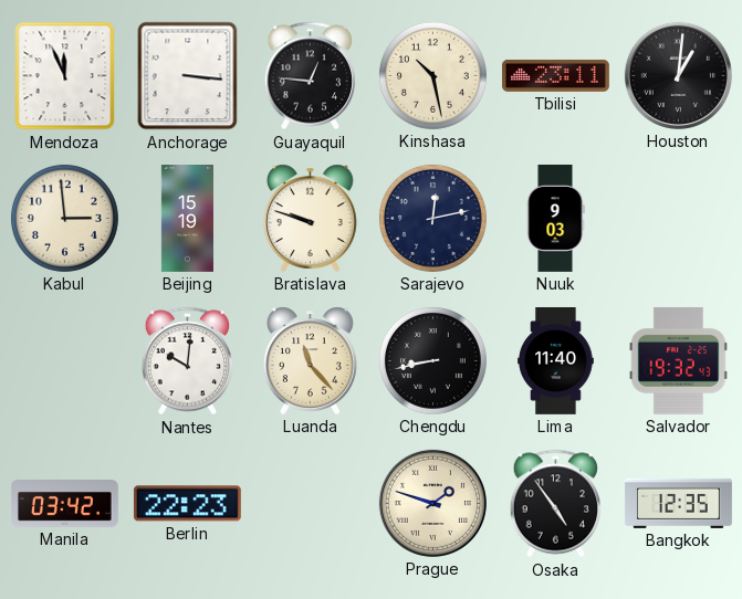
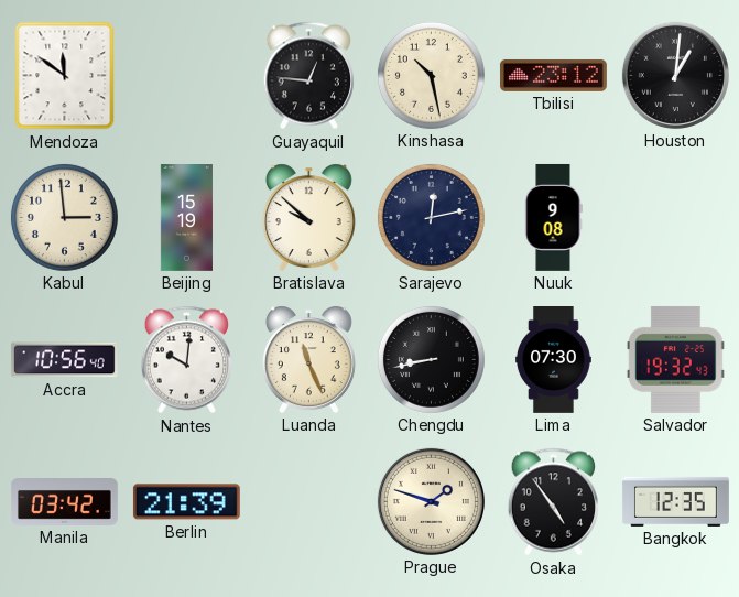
Mendoza: 11:56 -> 11:51 (65, 76)
Anchorage: 3:16 -> none (188, 76)
Tbilisi: 23:11 -> 23:12 (553, 75)
Bratislava: 9:48 -> 9:52 (308, 217)
Nuuk: 9:03 -> 9:08 (553, 217)
Accra: none -> 10:56 (64, 360)
Luanda: 11:23 -> 11:26 (308, 359)
Lima: 11:40 -> 07:30 (554, 360)
Berlin: 22:23 -> 21:39 (186, 502)
